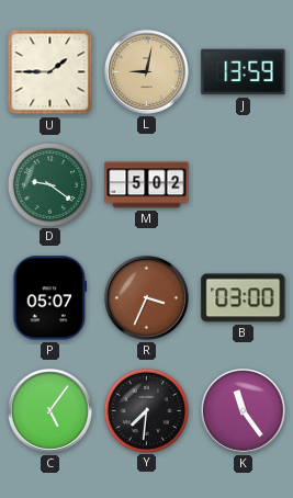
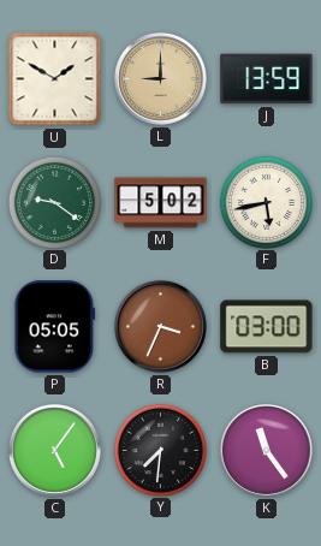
U: 1:45 -> 1:50 (55, 79)
L: 9:02 -> 9:00 (161, 79)
F: none -> 5:43 (266, 202)
P: 05:07 -> 05:05 (55, 327)
